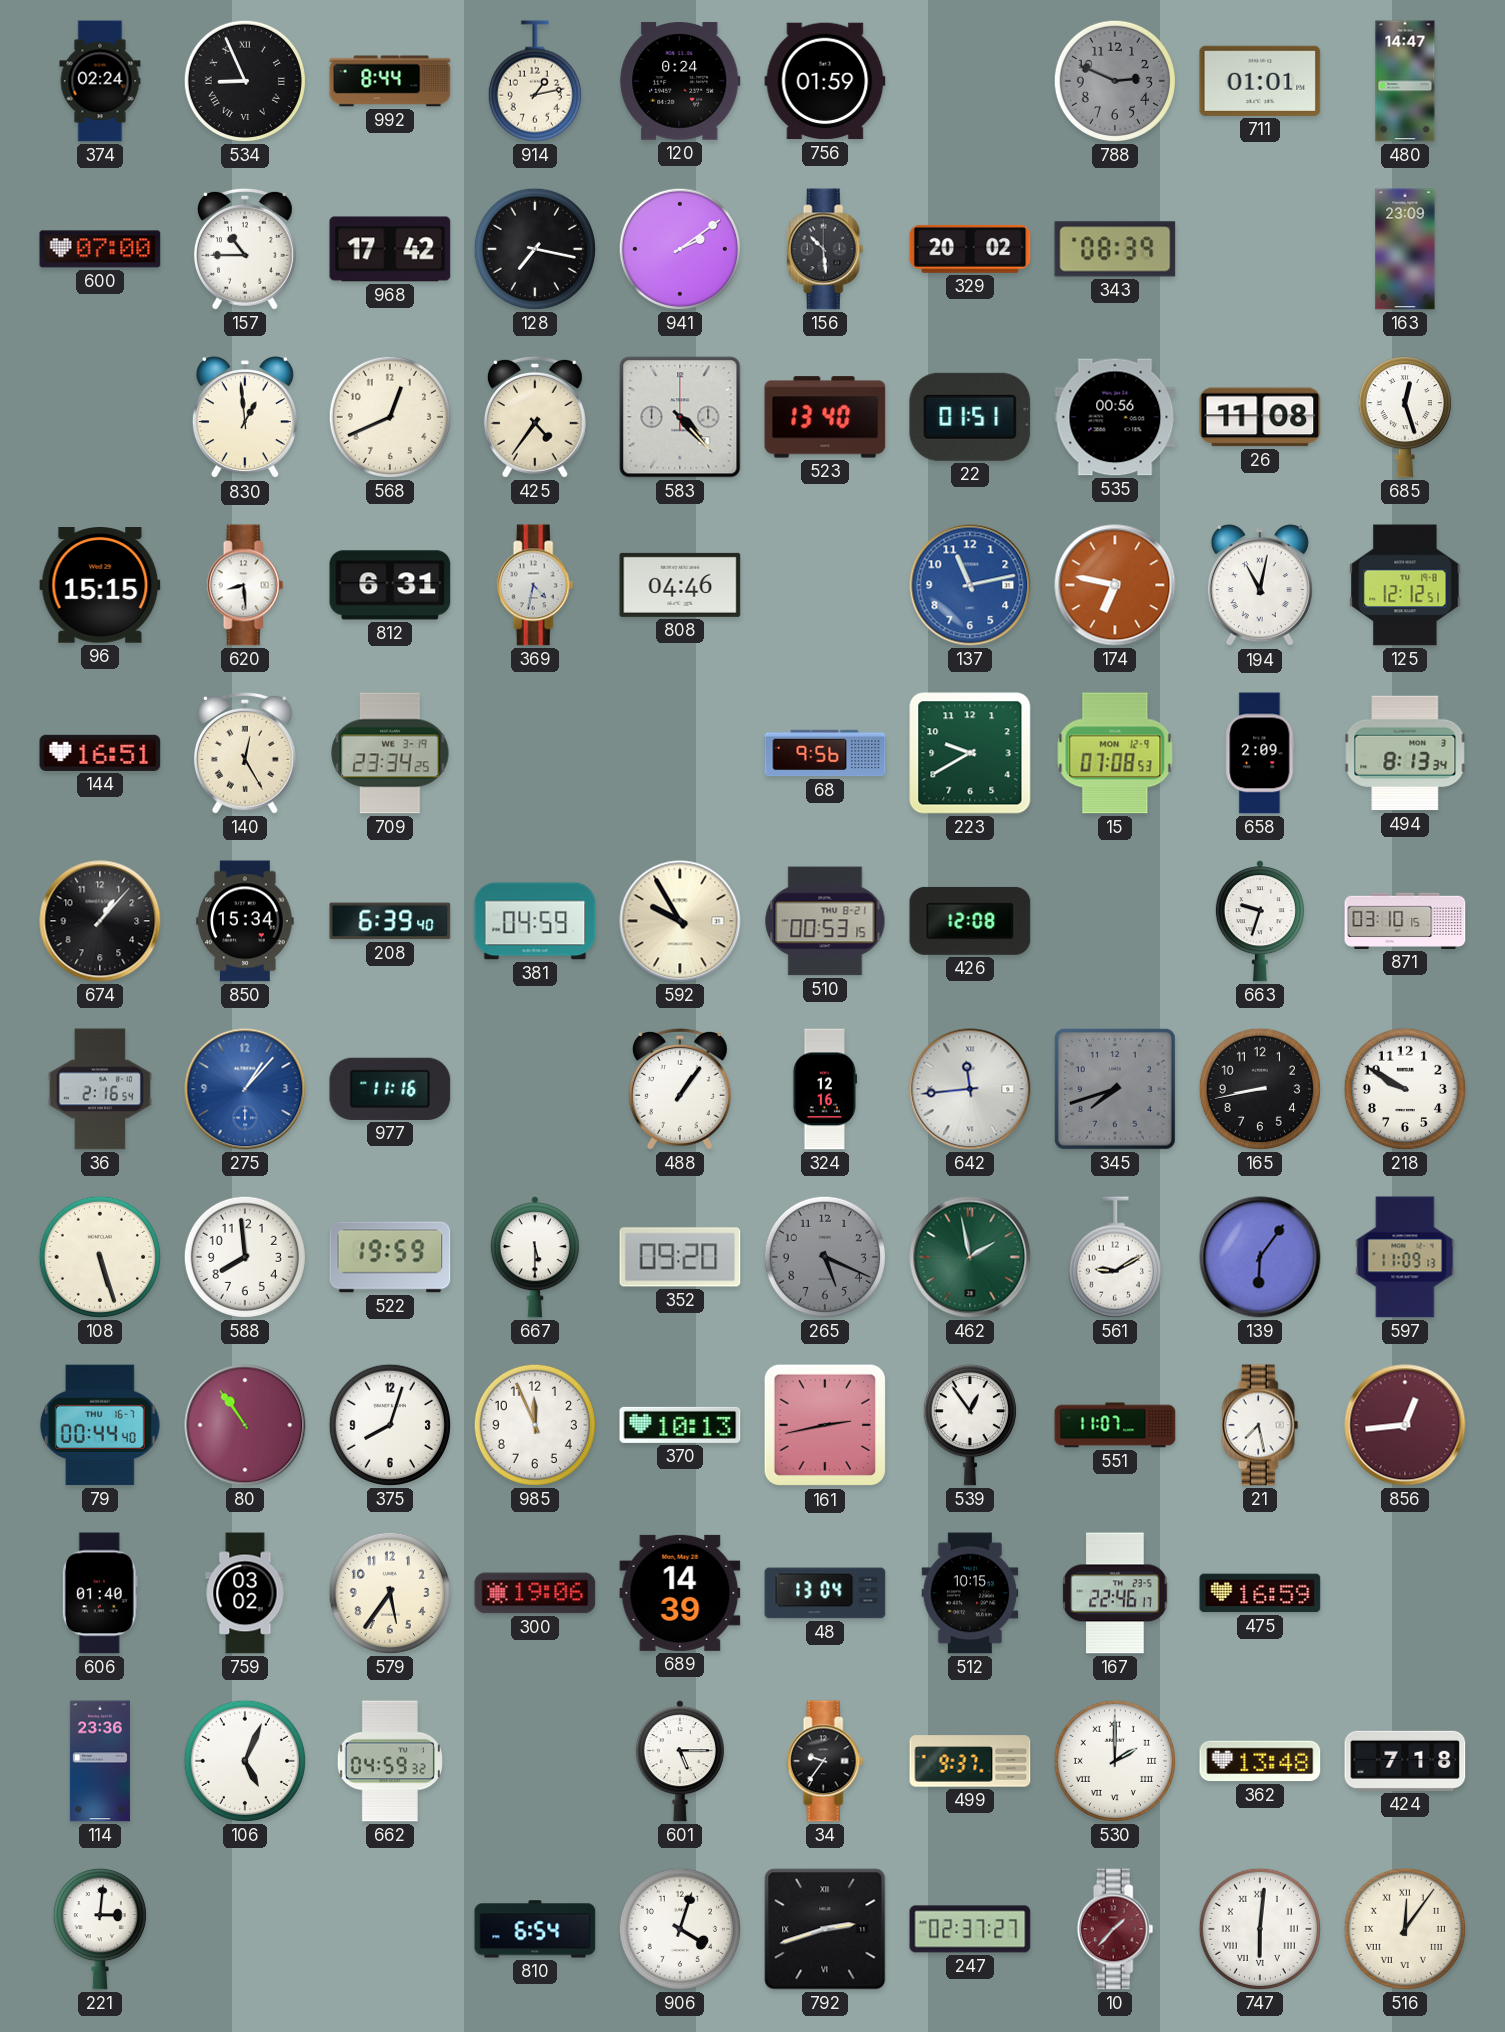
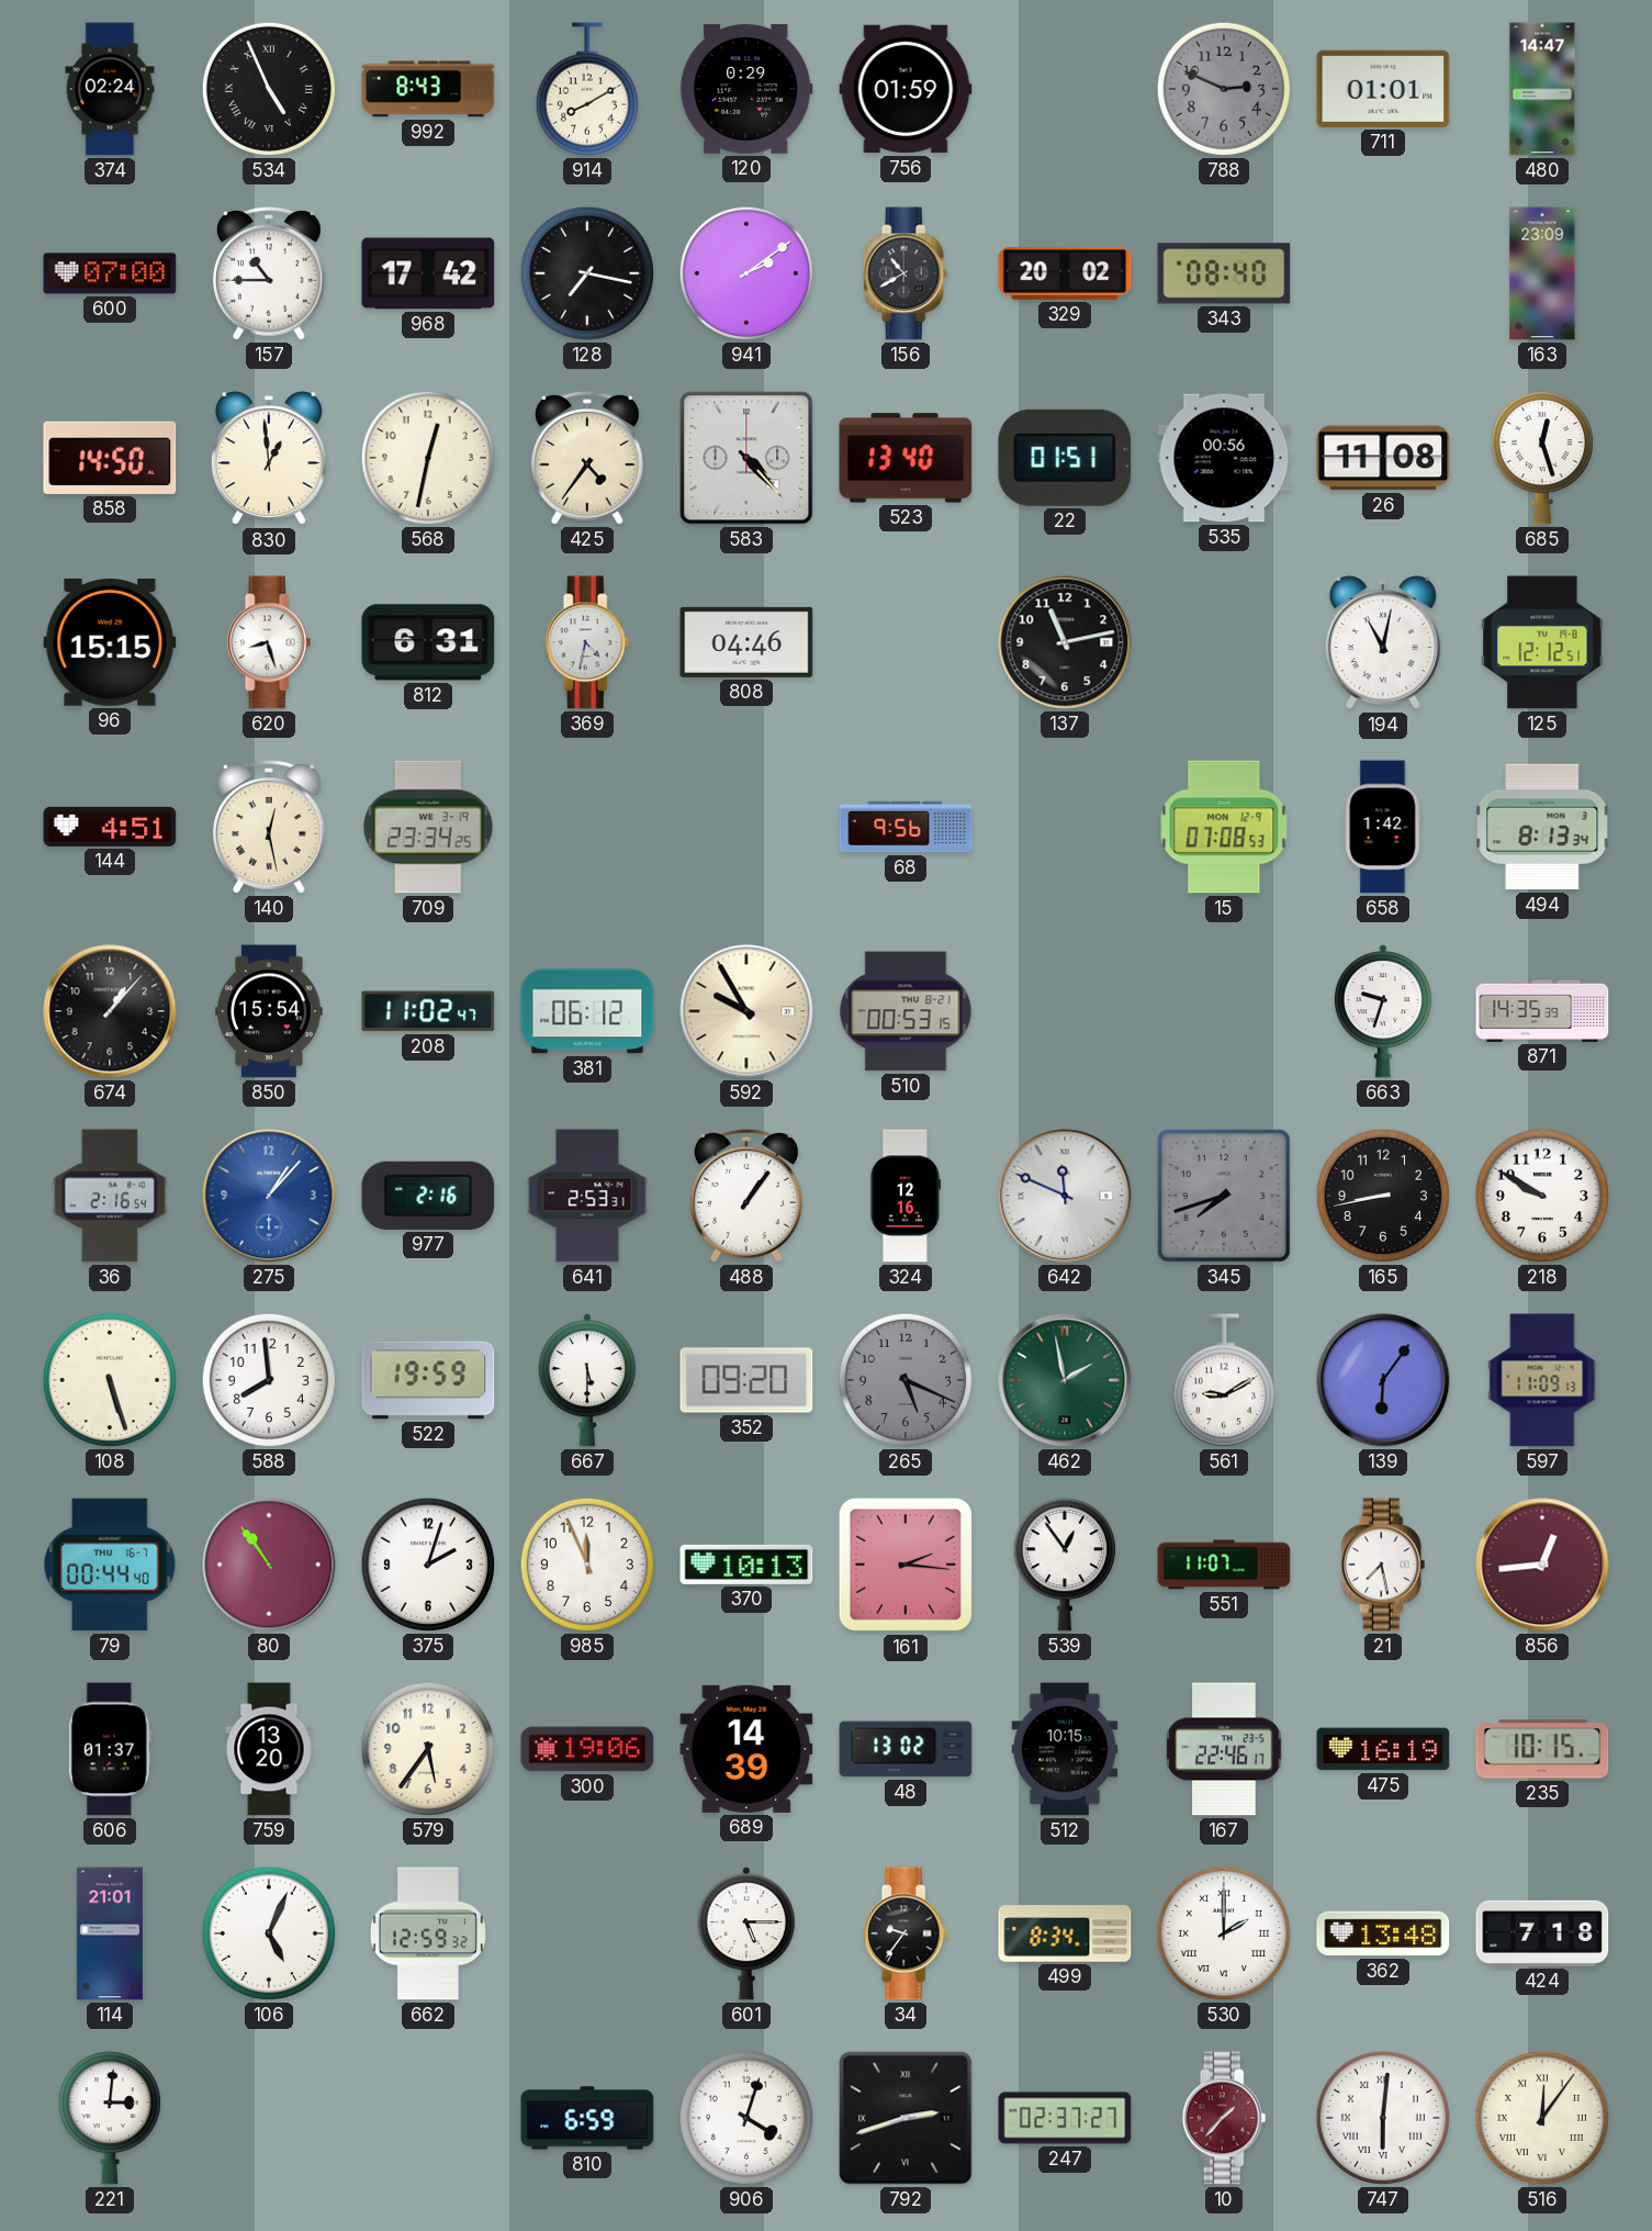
534: 8:56 -> 4:56 (269, 89)
992: 8:44 -> 8:43 (428, 89)
914: 1:13 -> 8:10 (587, 89)
120: 0:24 -> 0:29 (746, 89)
156: 10:29 -> 10:40 (906, 273)
343: 08:39 -> 08:40 (1224, 273)
858: none -> 14:50 (110, 458)
568: 12:41 -> 12:32 (428, 458)
620: 8:29 -> 8:27 (269, 642)
137 dial: blue -> black (1065, 642)
174: 6:47 -> none (1115, 585)
144: 16:51 -> 4:51 (110, 827)
140: 12:25 -> 12:28 (269, 827)
223: 9:40 -> none (970, 753)
658: 2:09 -> 1:42 (1383, 827)
850: 15:34 -> 15:54 (269, 1011)
208: 6:39 -> 11:02 (428, 1011)
381: 04:59 -> 06:12 (587, 1011)
426: 12:08 -> none (970, 921)
871: 03:10 -> 14:35 (1542, 1011)
977: 11:16 -> 2:16 (428, 1196)
641: none -> 2:53 (587, 1196)
642: 11:44 -> 11:49 (1065, 1196)
375: 8:03 -> 2:03 (428, 1565)
161: 2:43 -> 2:16 (906, 1565)
606: 01:40 -> 01:37 (110, 1749)
759: 03:02 -> 13:20 (269, 1749)
48: 13:04 -> 13:02 (906, 1749)
475: 16:59 -> 16:19 (1383, 1749)
235: none -> 10:15 (1542, 1749)
114: 23:36 -> 21:01 (110, 1933)
662: 04:59 -> 12:59 (428, 1933)
499: 9:37 -> 8:34 (1065, 1933)
810: 6:54 -> 6:59 (587, 2118)
